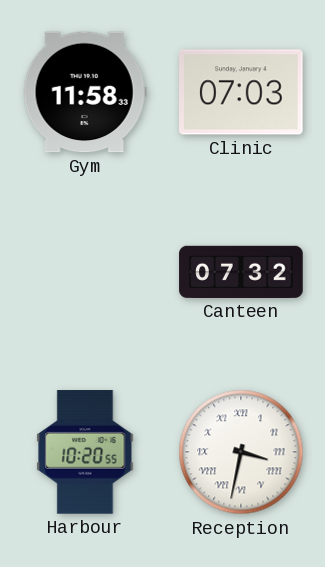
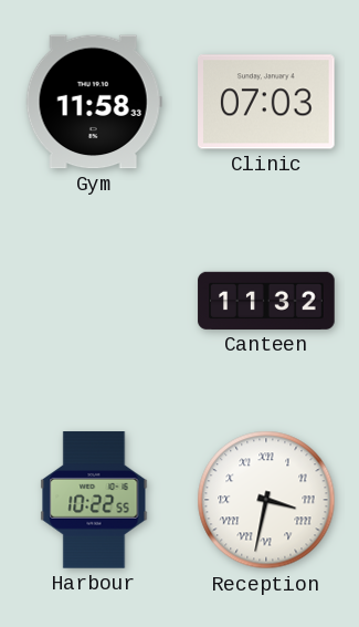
Canteen: 07:32 -> 11:32 (266, 301)
Harbour: 10:20 -> 10:22 (94, 500)
